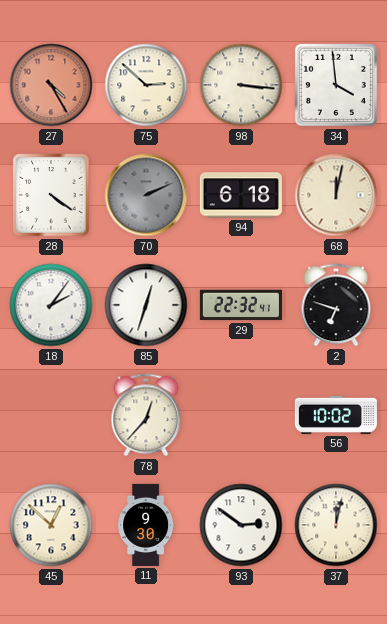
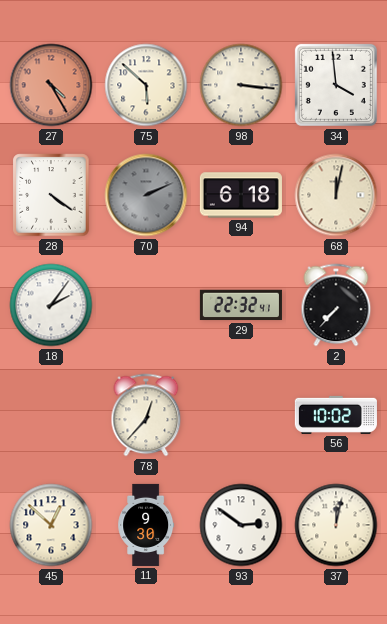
75: 2:52 -> 5:52 (146, 85)
85: 12:33 -> none (146, 305)
2: 6:48 -> 7:37 (336, 305)
